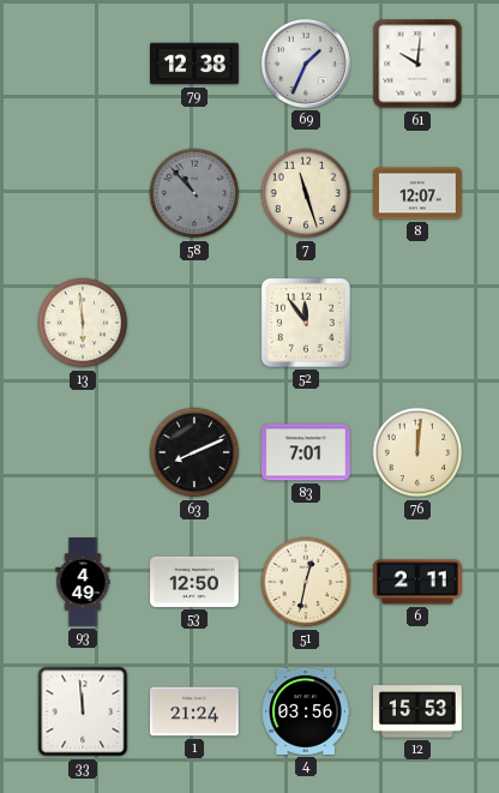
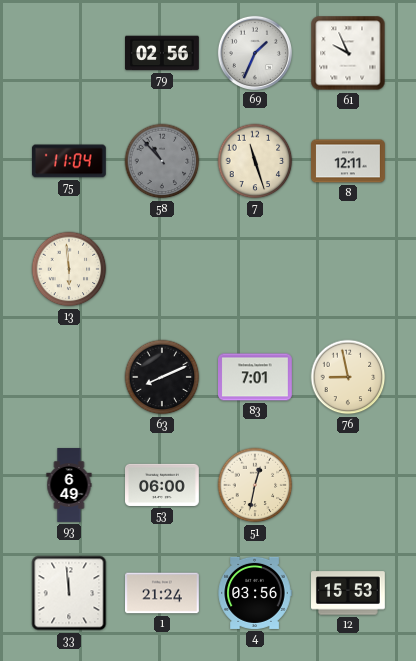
79: 12:38 -> 02:56 (163, 53)
61: 10:01 -> 9:56 (348, 53)
75: none -> 11:04 (69, 161)
8: 12:07 -> 12:11 (349, 161)
52: 11:54 -> none (306, 323)
76: 12:01 -> 8:58 (348, 377)
93: 4:49 -> 6:49 (69, 485)
53: 12:50 -> 06:00 (163, 485)
6: 2:11 -> none (417, 582)
